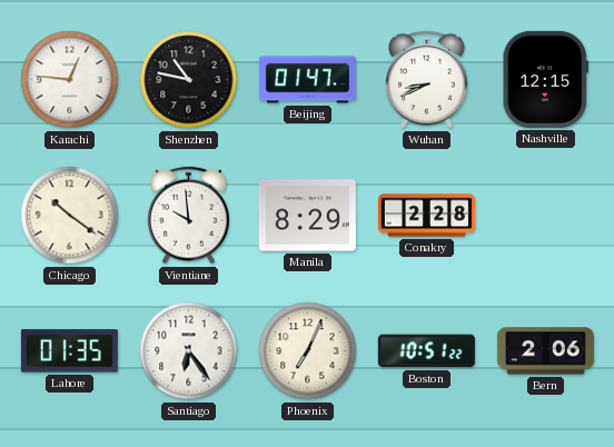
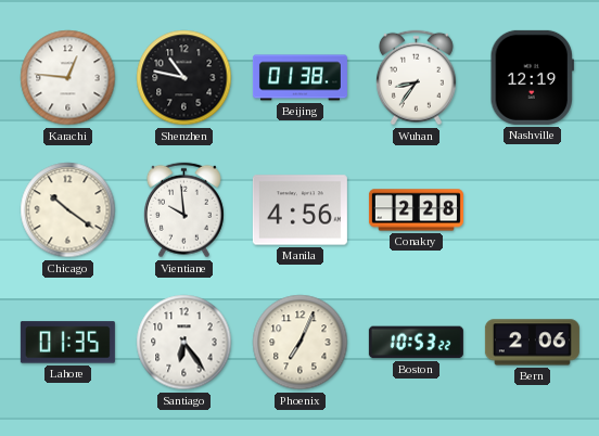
Beijing: 01:47 -> 01:38 (299, 78)
Wuhan: 8:41 -> 8:36 (416, 78)
Nashville: 12:15 -> 12:19 (532, 77)
Manila: 8:29 -> 4:56 (299, 210)
Boston: 10:51 -> 10:53 (416, 343)
